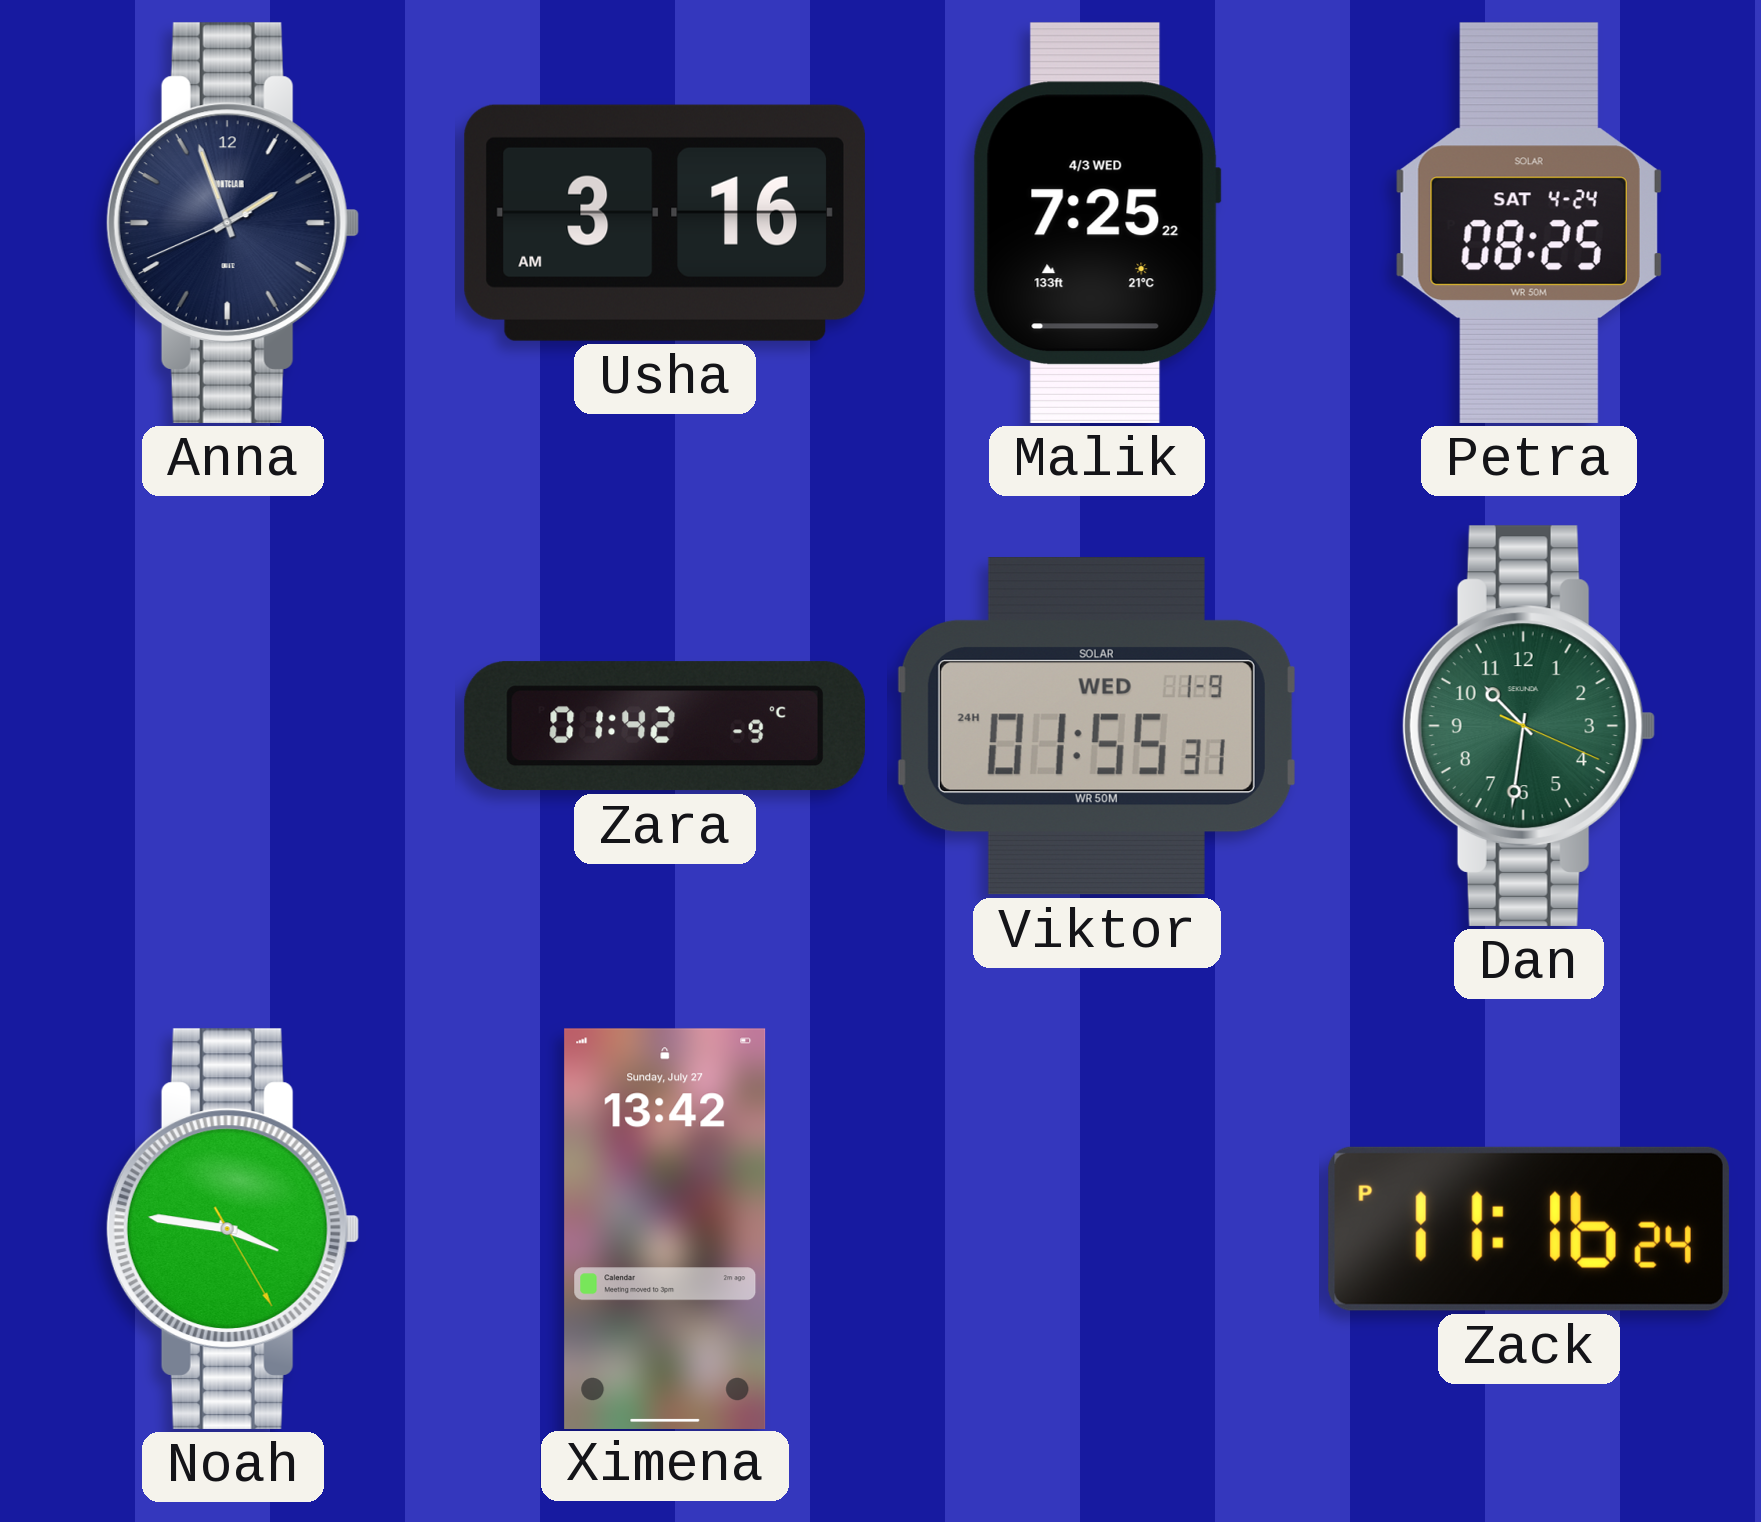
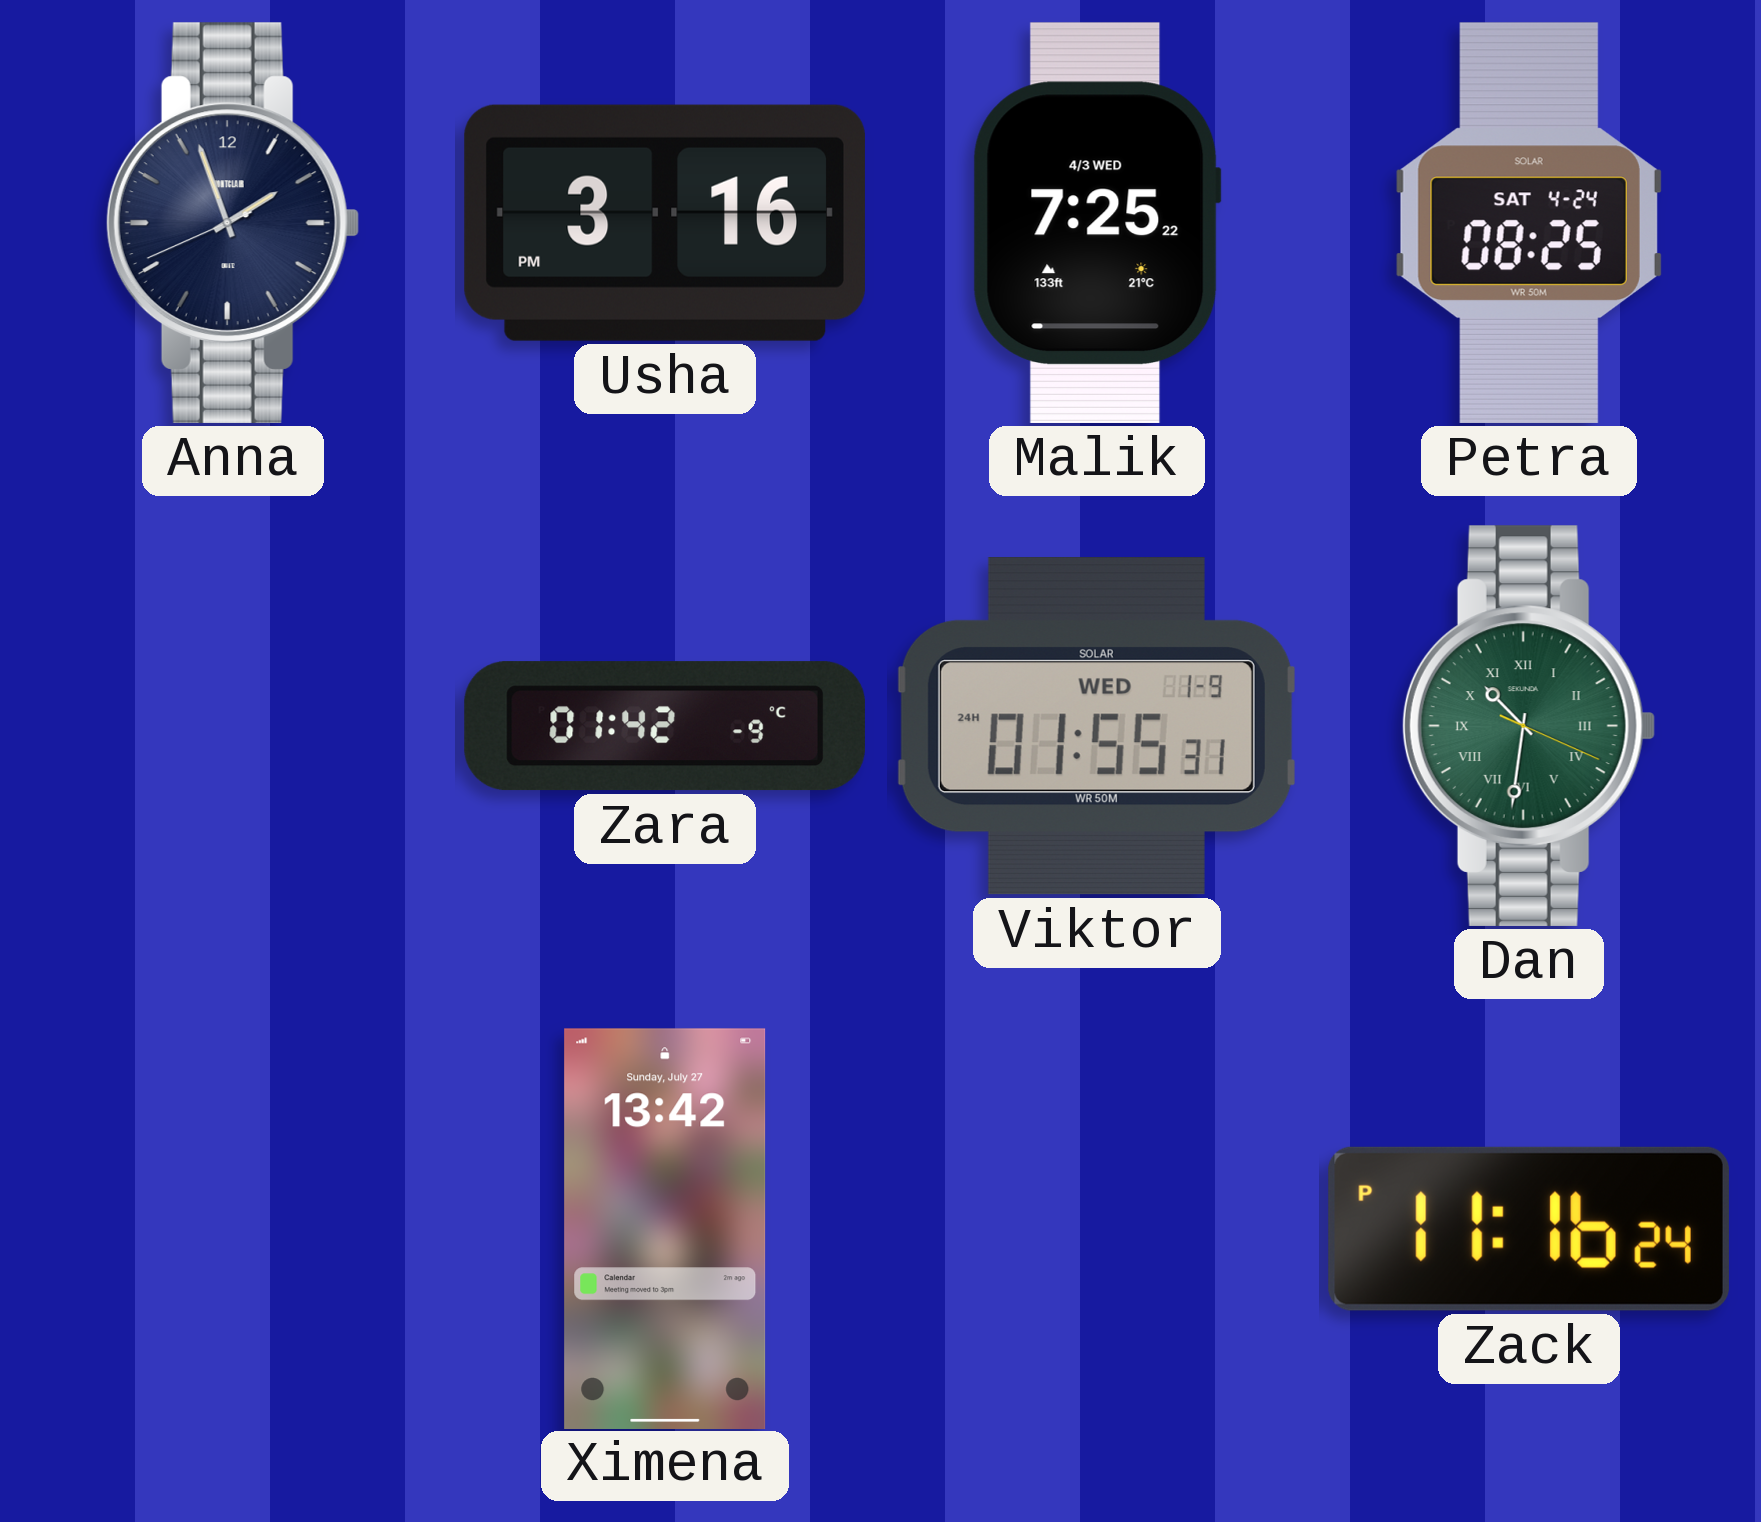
Usha: 3:16 AM -> 3:16 PM (665, 223)
Dan numerals: Arabic -> Roman (1529, 726)
Noah: 3:46 -> none (233, 1229)
